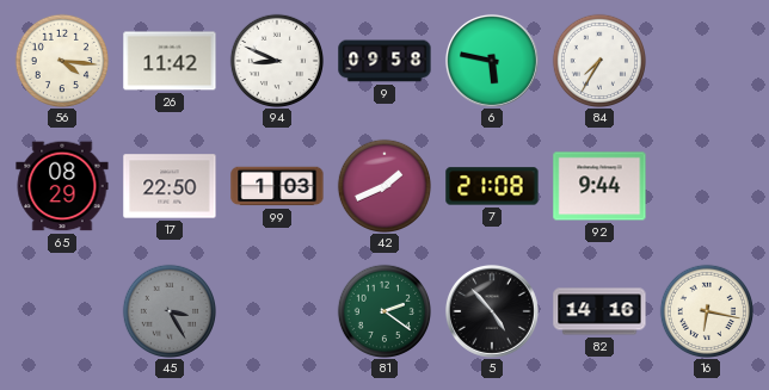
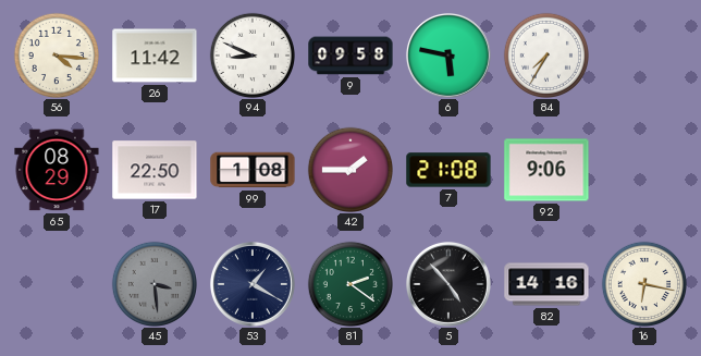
99: 1:03 -> 1:08 (253, 170)
42: 1:41 -> 1:45 (349, 169)
92: 9:44 -> 9:06 (546, 170)
45: 3:25 -> 3:29 (153, 283)
53: none -> 1:20 (253, 284)
